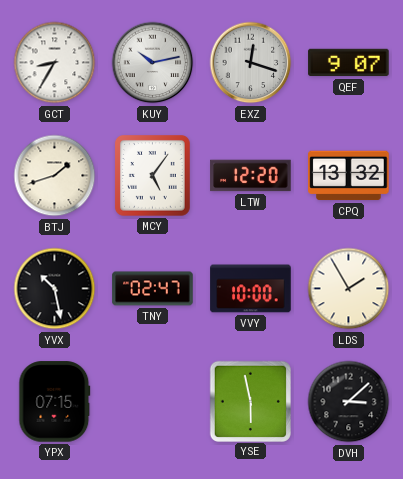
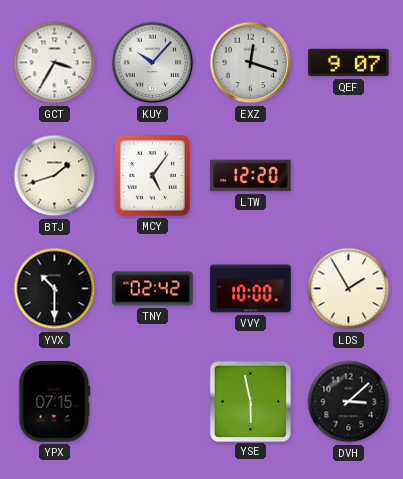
GCT: 8:35 -> 3:35 (55, 63)
KUY: 10:13 -> 10:07 (153, 63)
CPQ: 13:32 -> none (349, 176)
YVX: 10:28 -> 10:30 (55, 289)
TNY: 02:47 -> 02:42 (153, 289)
